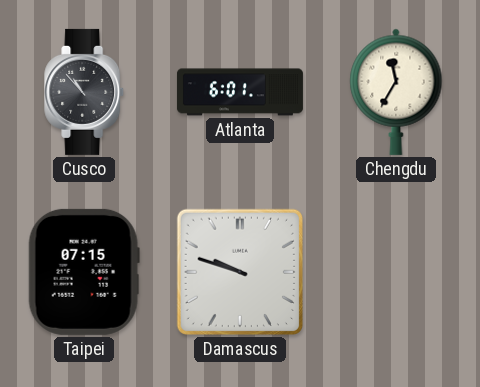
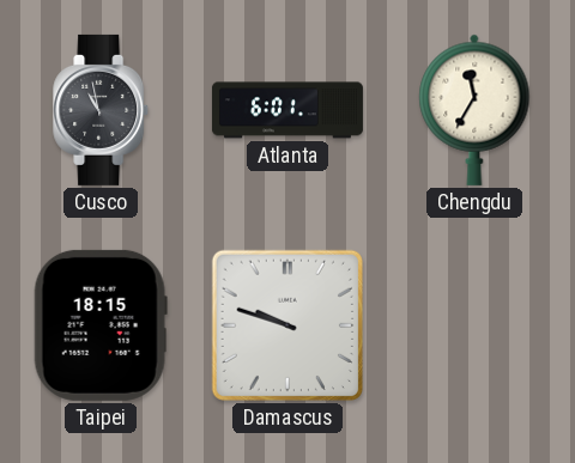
Cusco: 10:53 -> 10:58 (102, 110)
Taipei: 07:15 -> 18:15 (101, 325)
